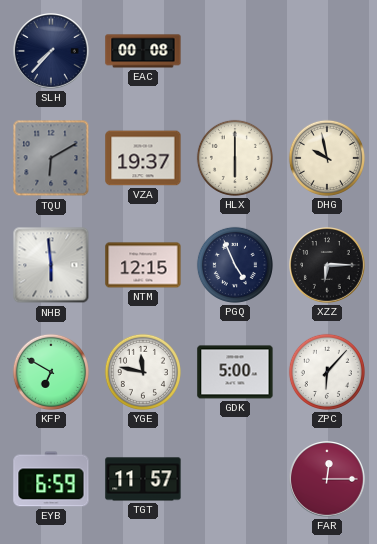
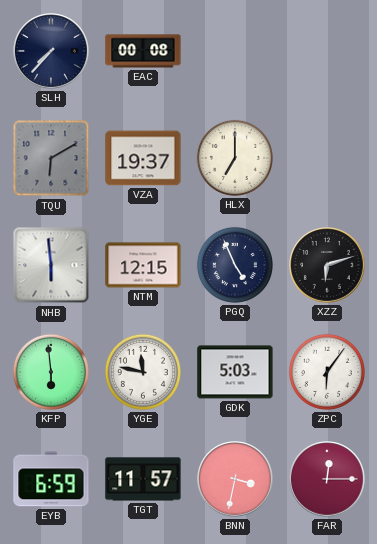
HLX: 6:00 -> 7:00 (235, 158)
DHG: 9:58 -> none (327, 158)
XZZ: 6:15 -> 6:12 (327, 265)
KFP: 6:50 -> 5:59 (51, 372)
GDK: 5:00 -> 5:03 (235, 372)
ZPC: 6:07 -> 6:06 (327, 372)
BNN: none -> 3:32 (235, 479)
